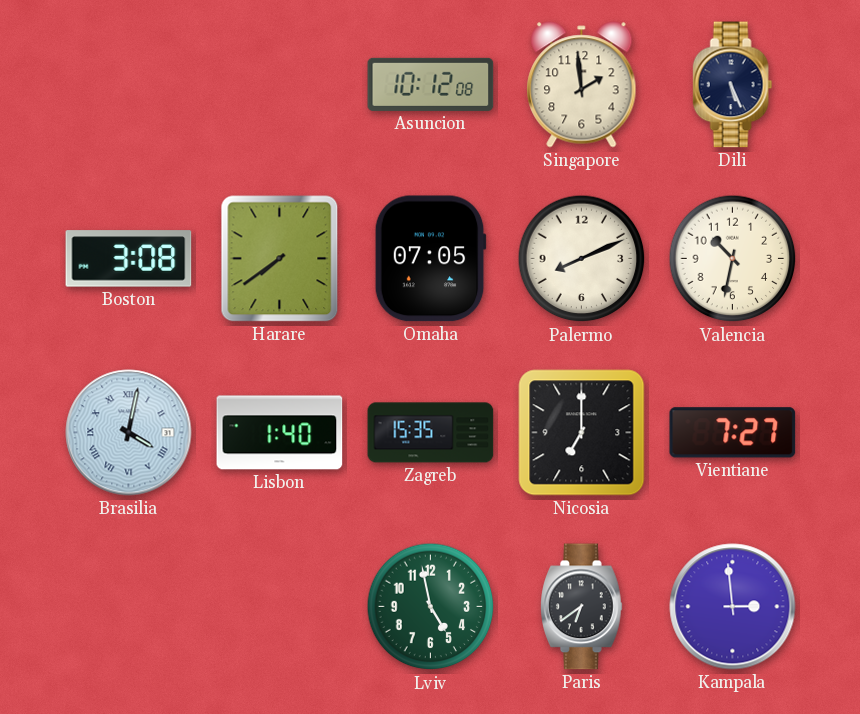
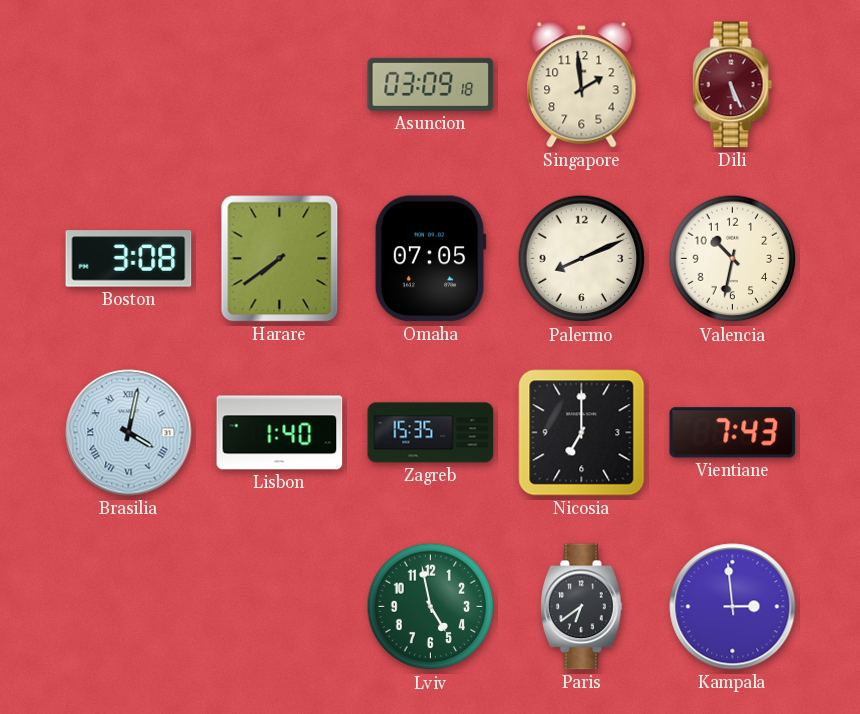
Asuncion: 10:12 -> 03:09 (431, 84)
Dili dial: navy -> burgundy (733, 85)
Vientiane: 7:27 -> 7:43 (733, 433)
